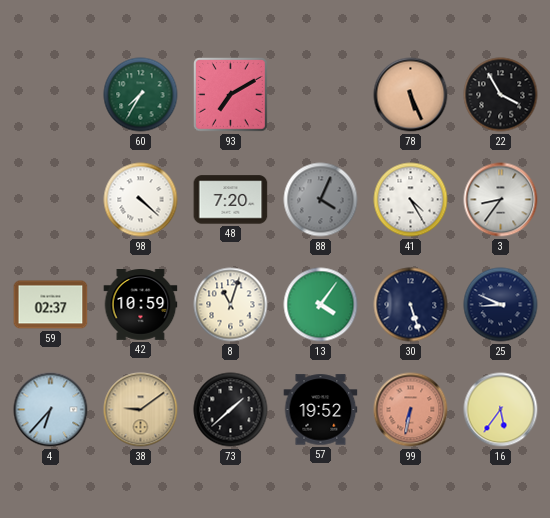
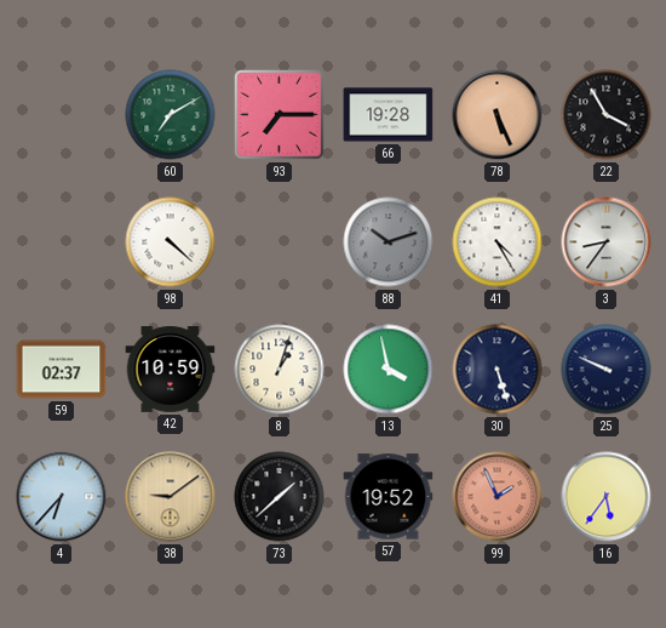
60: 7:35 -> 7:10 (171, 115)
93: 7:10 -> 7:15 (280, 115)
66: none -> 19:28 (389, 115)
48: 7:20 -> none (231, 200)
88: 4:04 -> 10:12 (389, 242)
8: 11:03 -> 1:03 (280, 370)
13: 4:06 -> 3:58 (389, 370)
25: 8:49 -> 9:49 (607, 370)
99: 6:32 -> 1:56 (498, 497)
